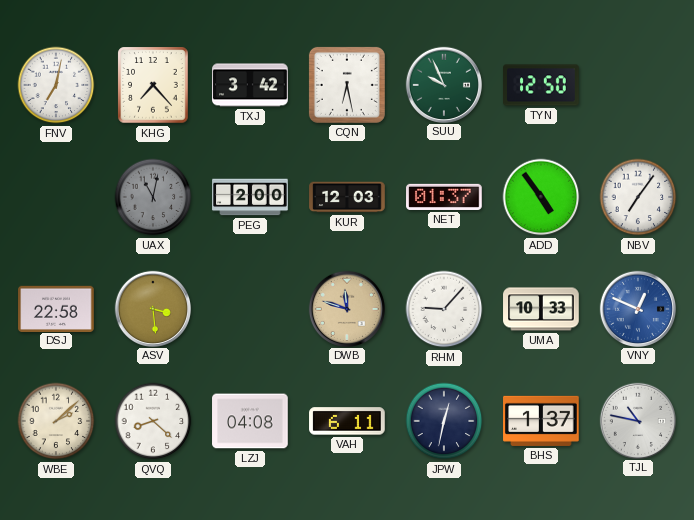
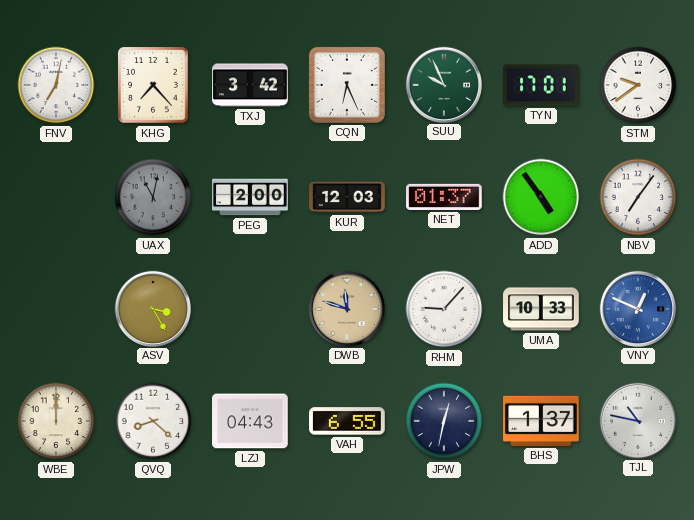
CQN: 6:28 -> 6:26 (347, 85)
TYN: 12:50 -> 17:01 (541, 85)
STM: none -> 9:39 (638, 85)
DSJ: 22:58 -> none (56, 308)
ASV: 3:29 -> 3:25 (152, 308)
WBE: 2:08 -> 12:00 (56, 421)
LZJ: 04:08 -> 04:43 (250, 421)
VAH: 6:11 -> 6:55 (347, 421)
